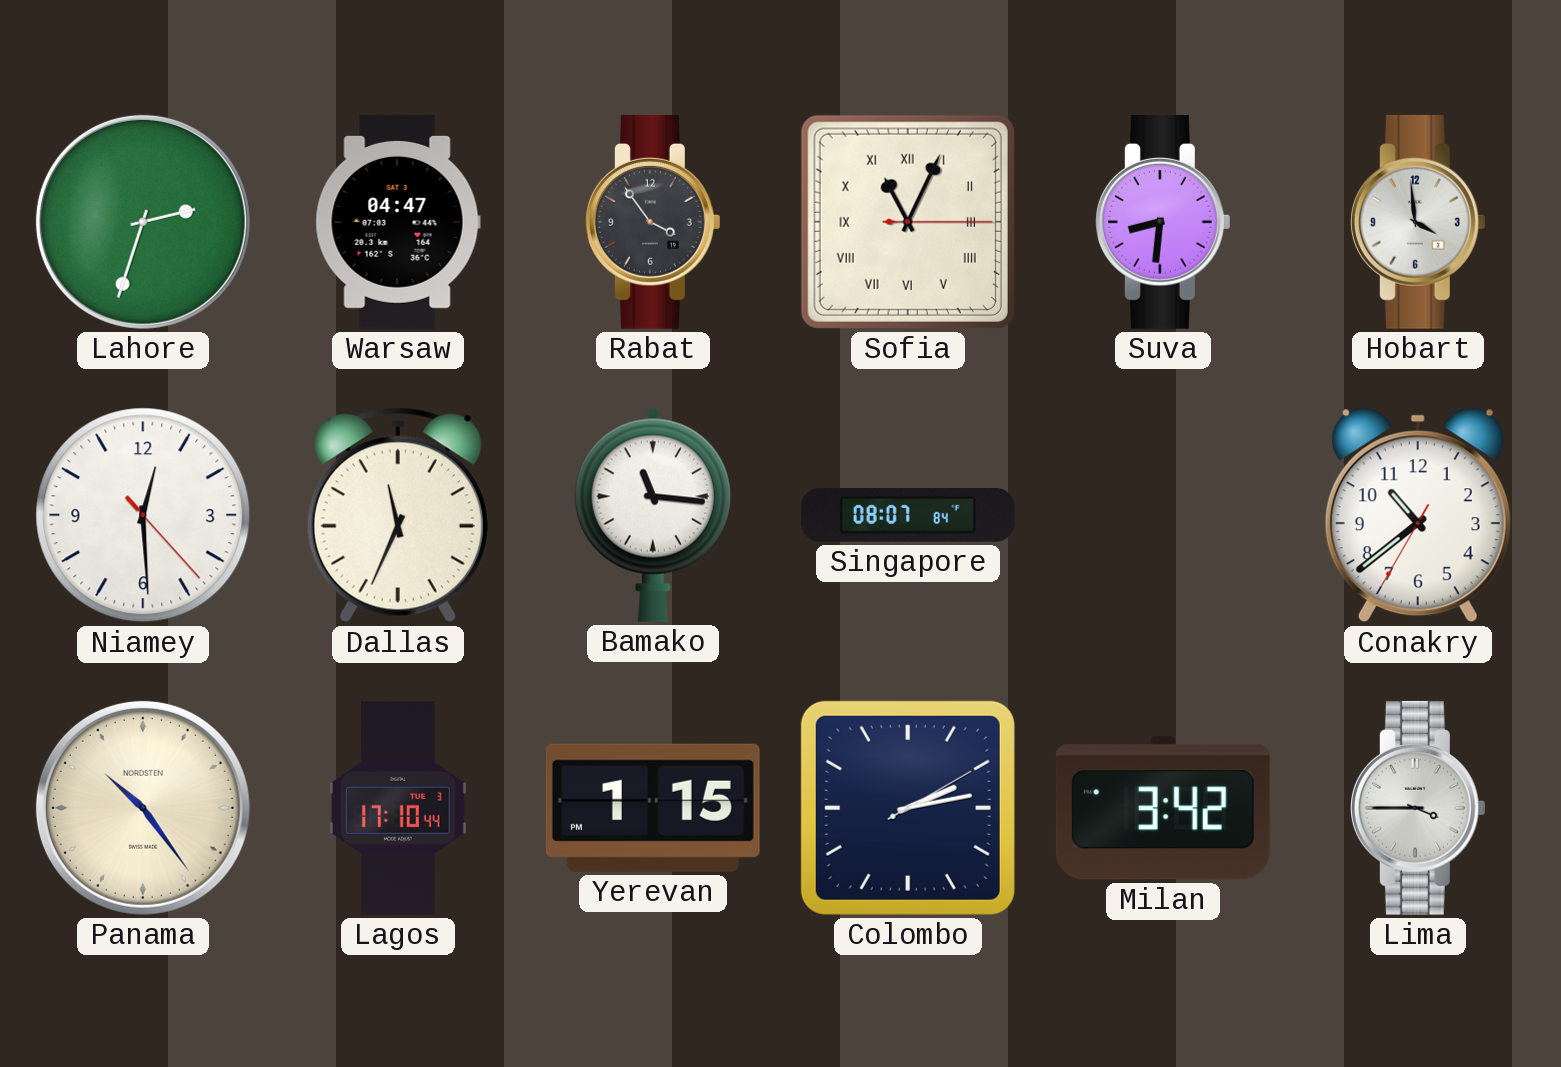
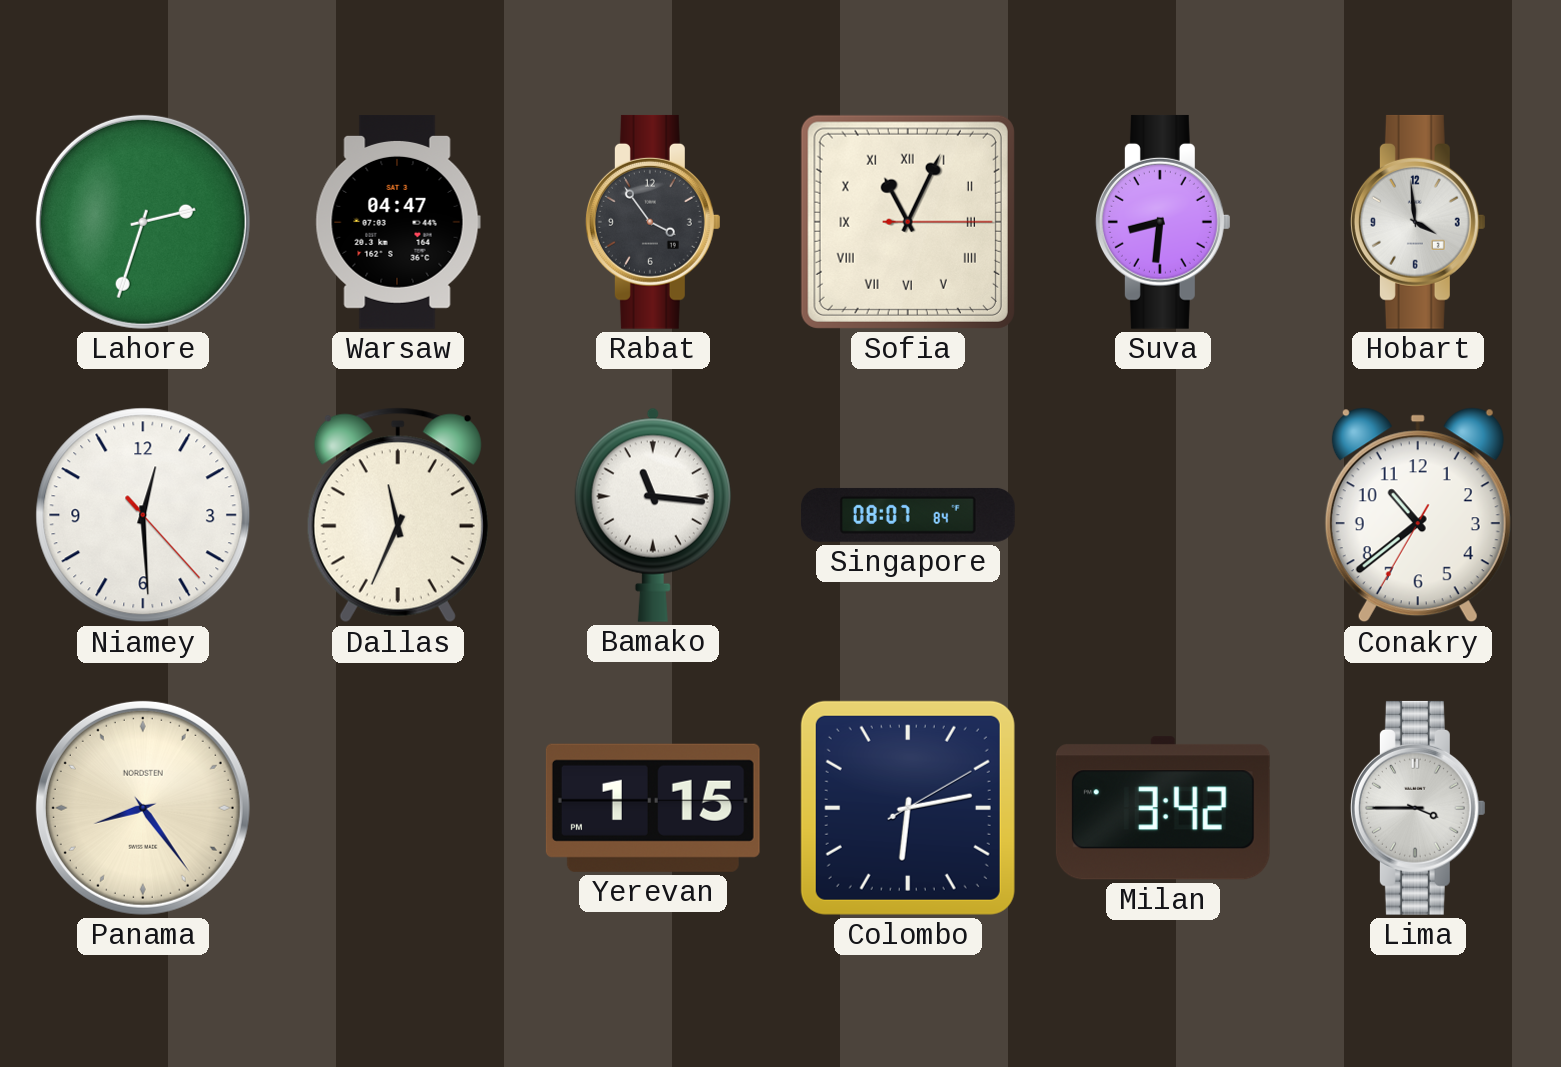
Panama: 10:24 -> 8:24 (143, 808)
Lagos: 17:10 -> none (398, 808)
Colombo: 2:13 -> 6:13 (908, 808)
